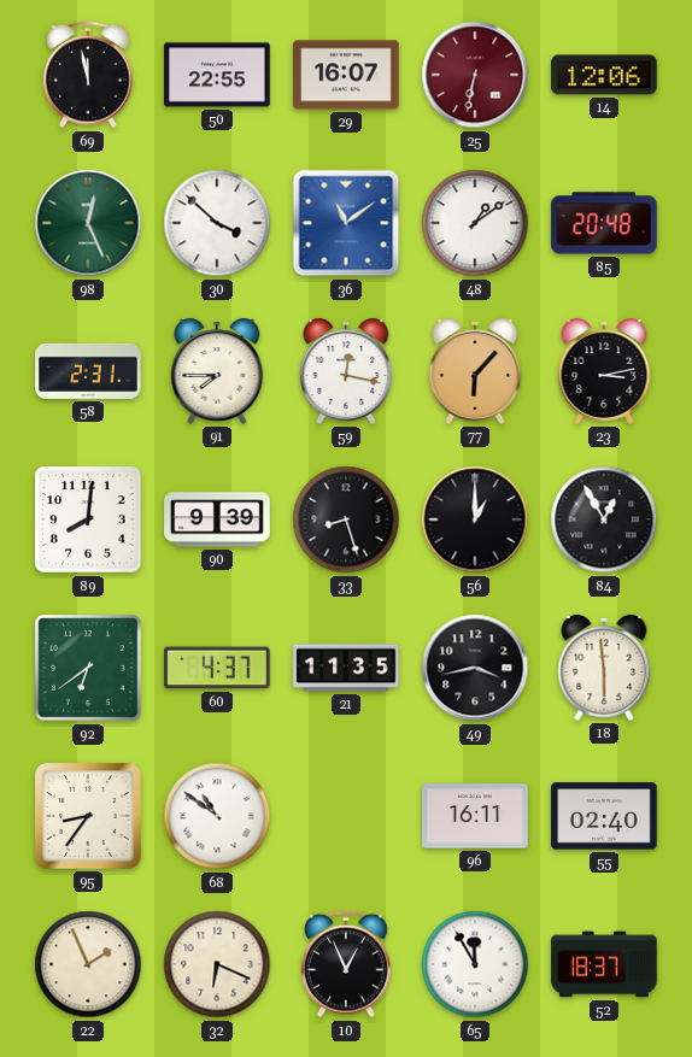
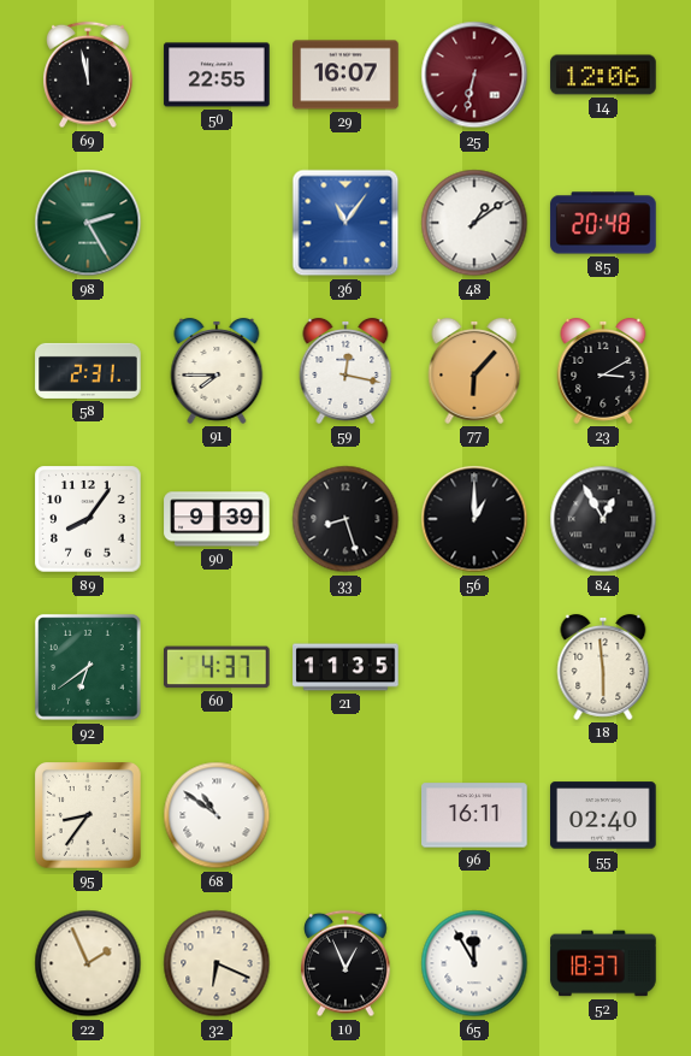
98: 12:26 -> 2:25 (88, 223)
30: 3:52 -> none (217, 223)
36: 11:09 -> 11:06 (345, 223)
23: 3:13 -> 3:10 (603, 371)
89: 8:01 -> 8:06 (88, 519)
49: 3:43 -> none (475, 668)
